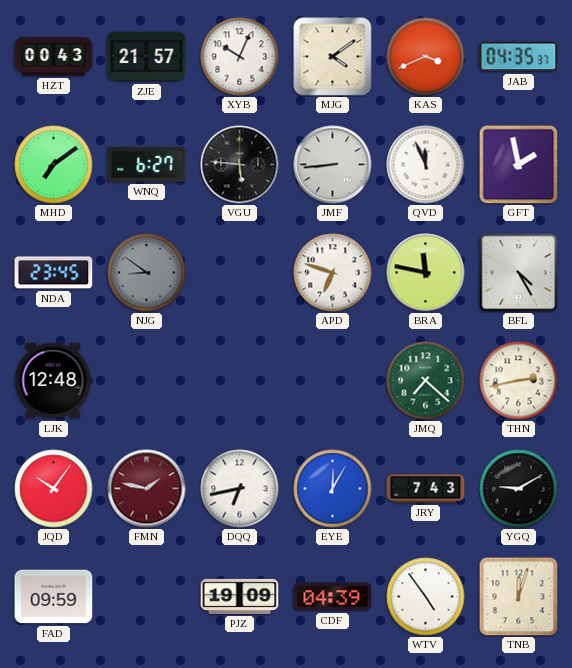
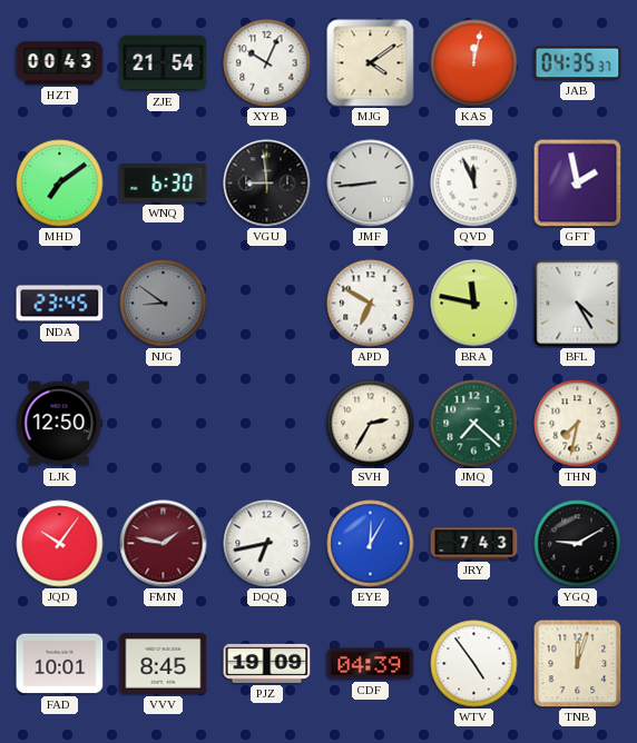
ZJE: 21:57 -> 21:54 (164, 63)
KAS: 3:41 -> 12:02 (474, 63)
WNQ: 6:27 -> 6:30 (164, 184)
VGU: 5:46 -> 8:59 (267, 184)
APD: 6:48 -> 6:50 (371, 304)
LJK: 12:48 -> 12:50 (60, 424)
SVH: none -> 2:35 (371, 424)
THN: 2:43 -> 7:32 (578, 424)
FAD: 09:59 -> 10:01 (60, 664)
VVV: none -> 8:45 (164, 664)
